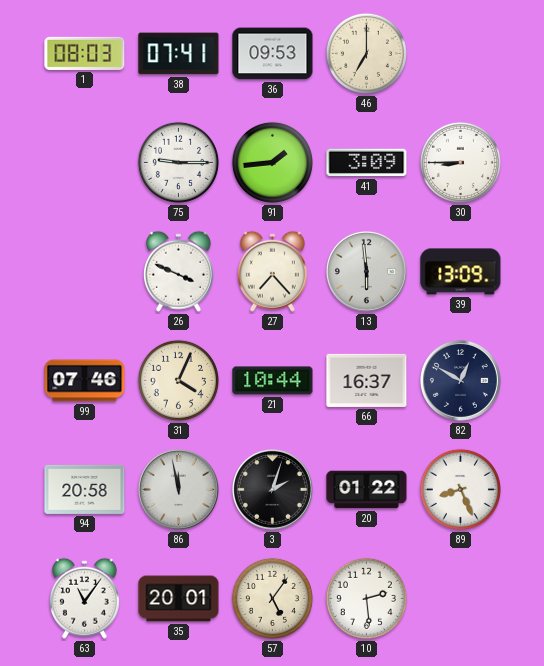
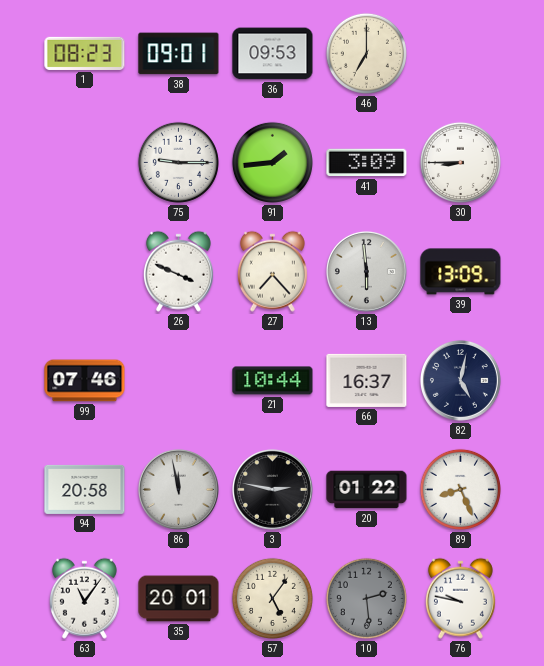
1: 08:03 -> 08:23 (85, 53)
38: 07:41 -> 09:01 (179, 54)
31: 4:04 -> none (178, 380)
82: 12:50 -> 5:02 (460, 380)
3: 2:03 -> 2:47 (272, 489)
10 dial: white -> grey (366, 598)
76: none -> 9:47 (460, 598)
